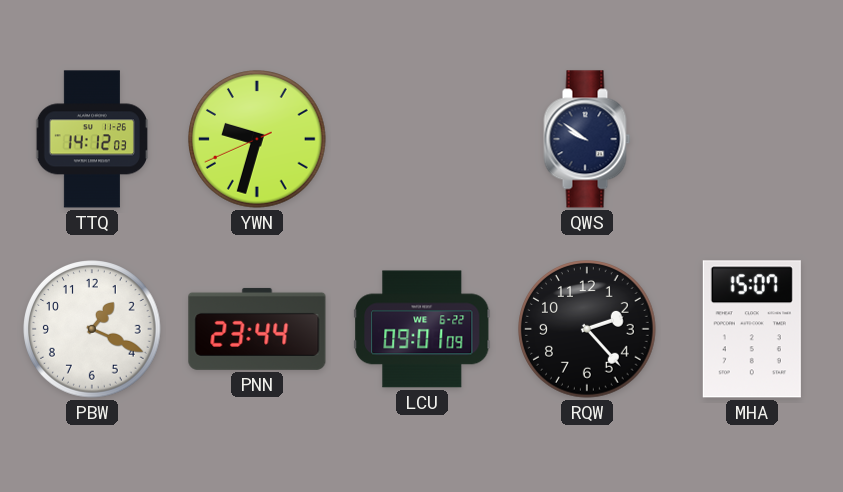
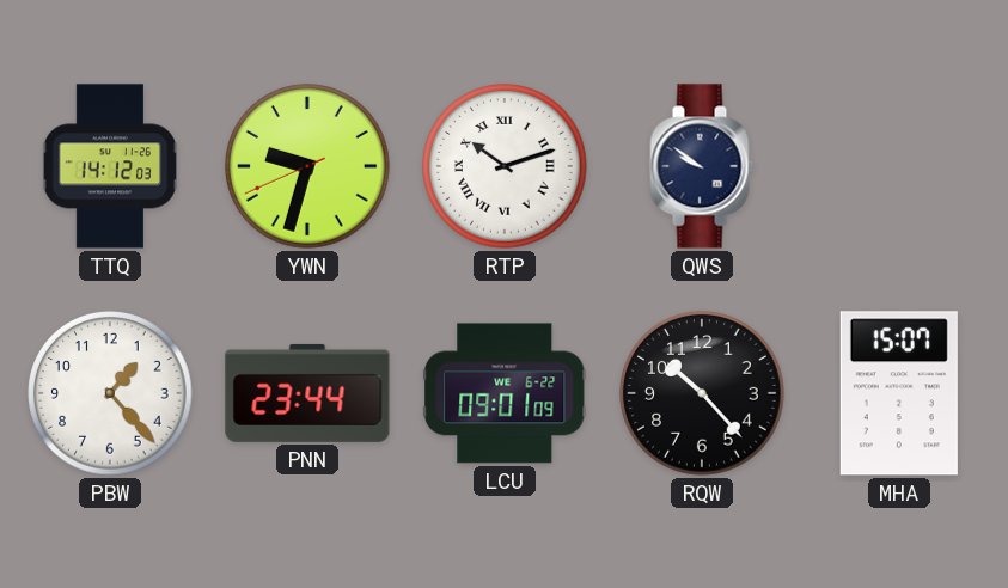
RTP: none -> 10:12 (505, 166)
PBW: 1:19 -> 1:23 (110, 393)
RQW: 2:23 -> 10:23 (702, 393)
